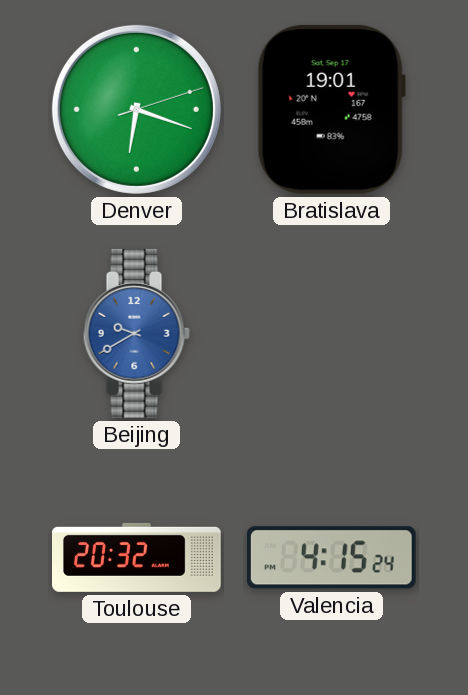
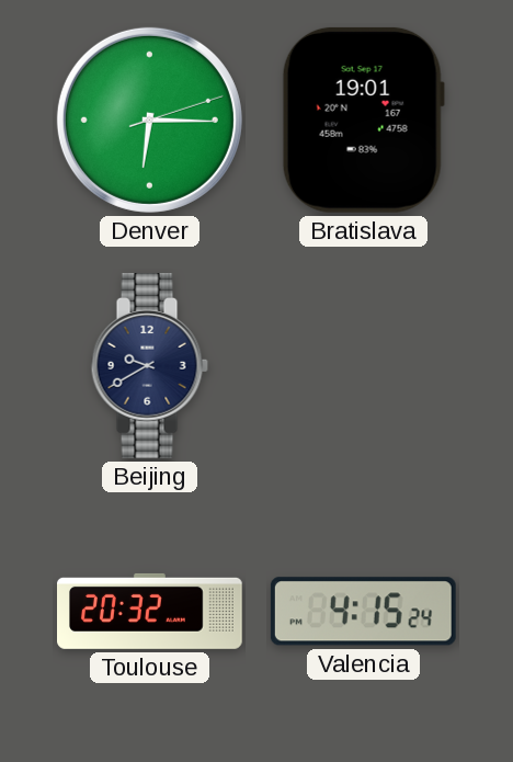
Denver: 6:18 -> 6:15 (149, 120)
Beijing dial: blue -> navy (149, 365)
